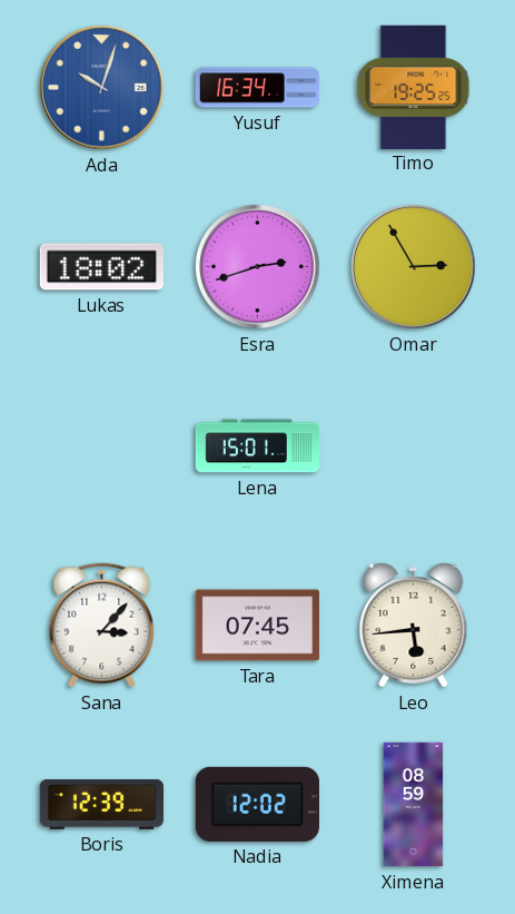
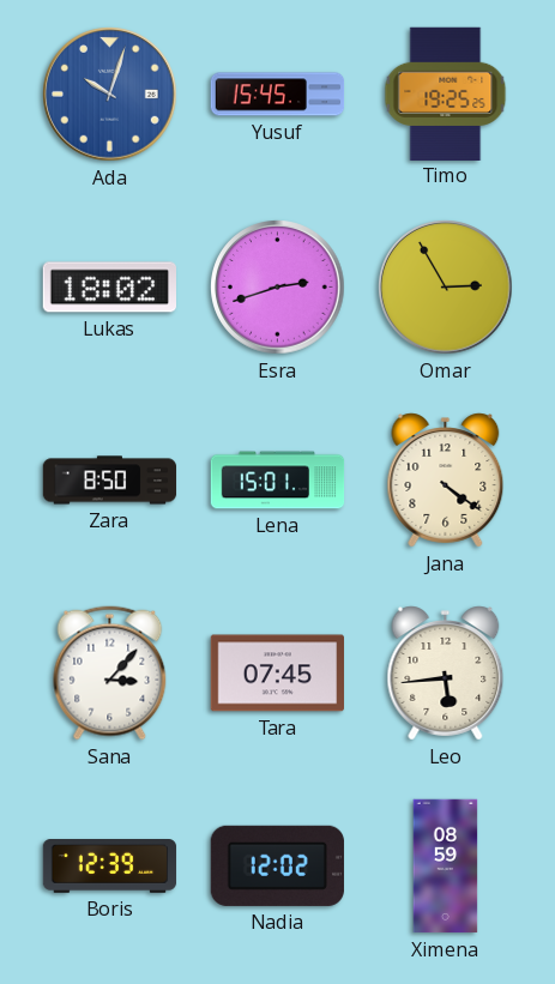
Yusuf: 16:34 -> 15:45 (278, 95)
Zara: none -> 8:50 (110, 481)
Jana: none -> 4:21 (446, 481)
